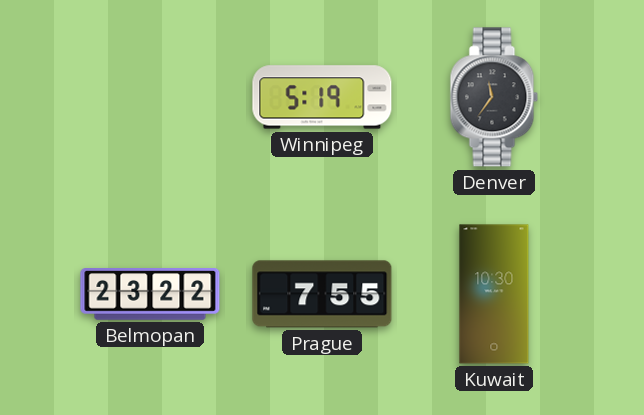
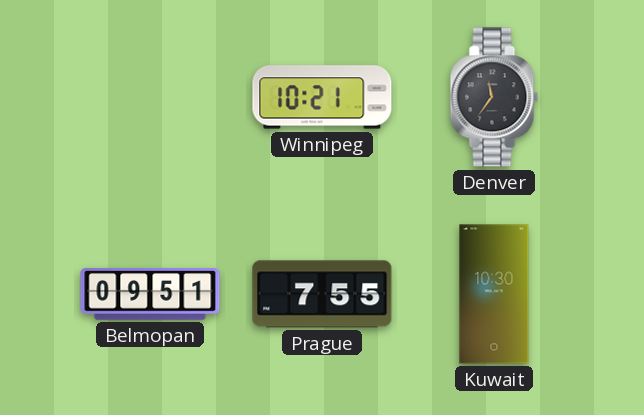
Winnipeg: 5:19 -> 10:21 (322, 97)
Belmopan: 23:22 -> 09:51 (150, 294)
